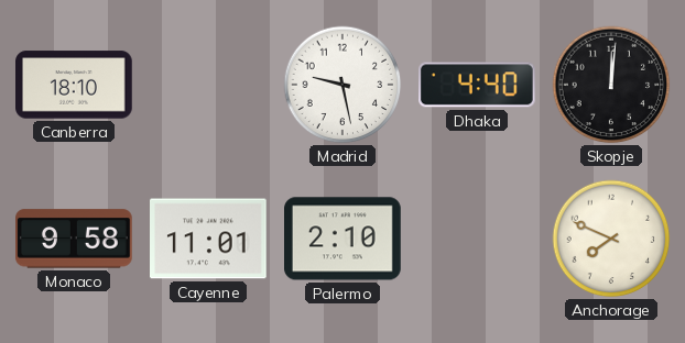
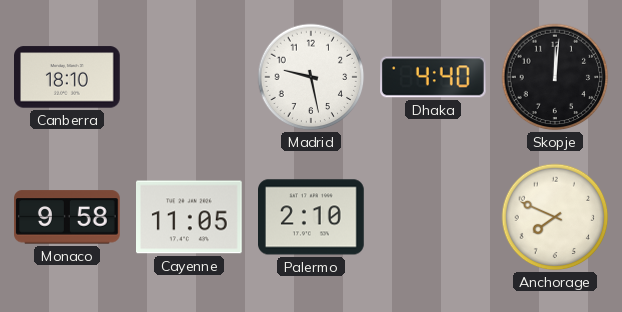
Cayenne: 11:01 -> 11:05 (190, 217)
